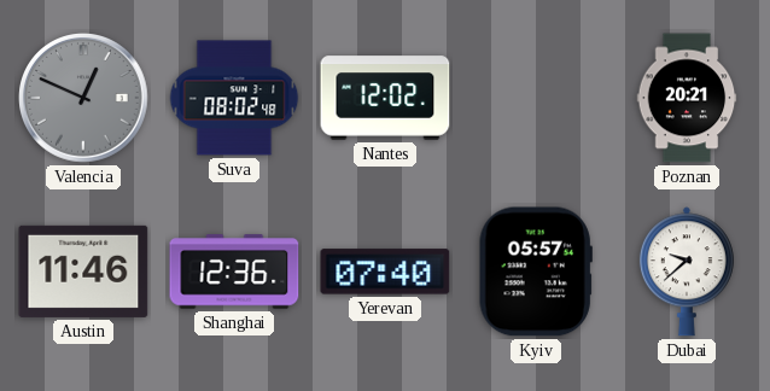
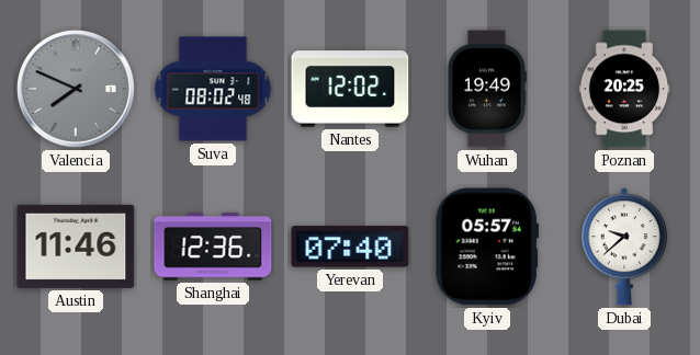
Valencia: 12:49 -> 7:49 (76, 89)
Wuhan: none -> 19:49 (486, 89)
Poznan: 20:21 -> 20:25 (624, 89)
